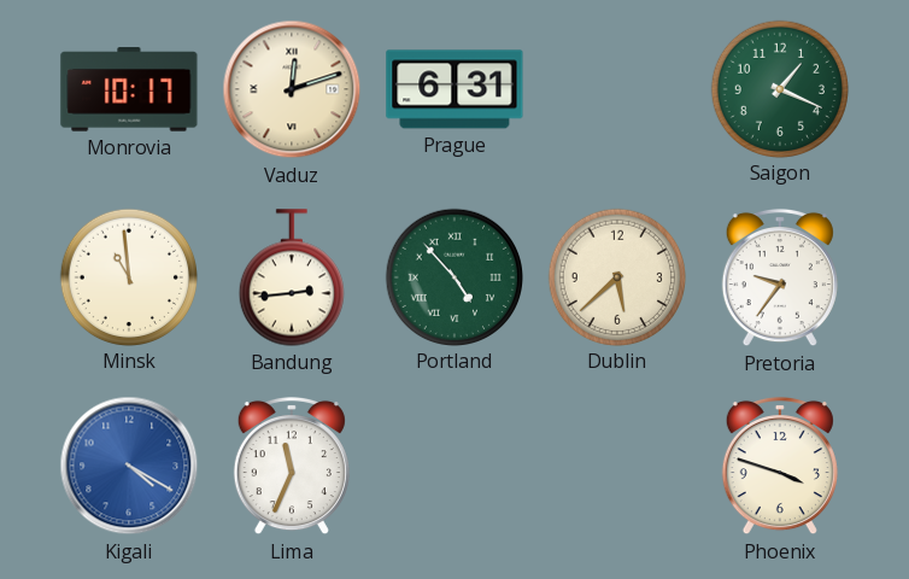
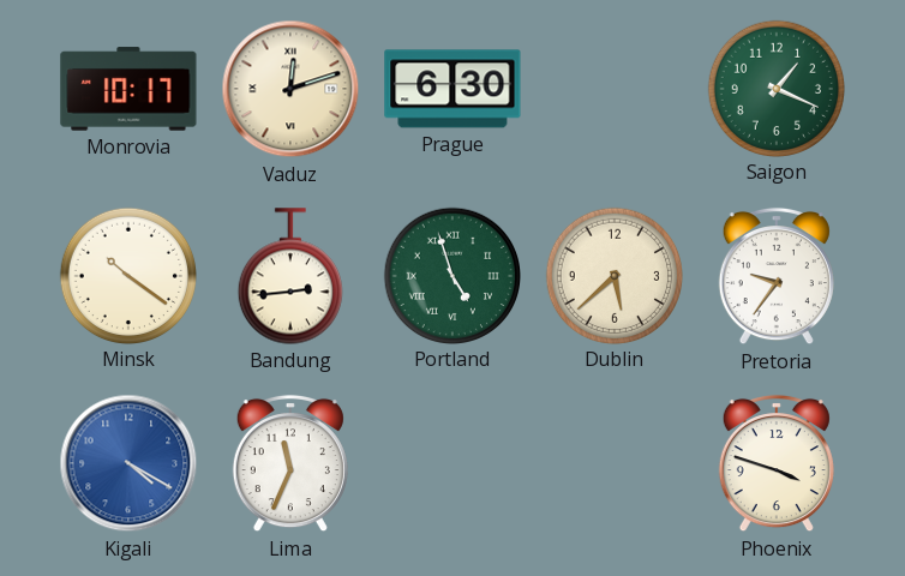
Prague: 6:31 -> 6:30 (452, 89)
Minsk: 10:59 -> 10:21 (127, 275)
Portland: 4:53 -> 4:57 (451, 275)
